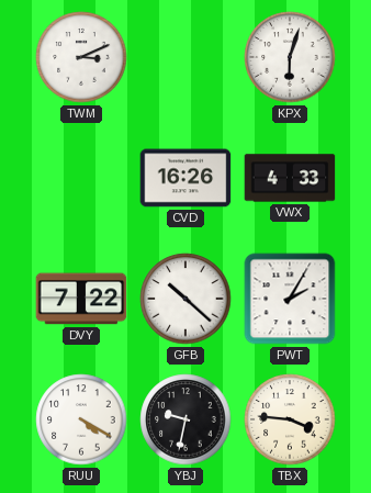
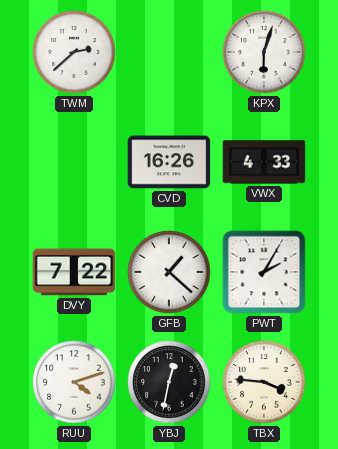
TWM: 3:11 -> 2:38 (74, 52)
GFB: 10:22 -> 1:22 (169, 272)
RUU: 4:20 -> 4:12 (74, 382)
YBJ: 9:32 -> 12:32 (169, 382)
